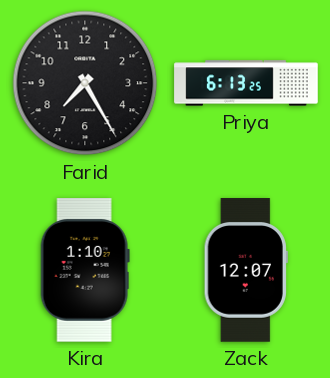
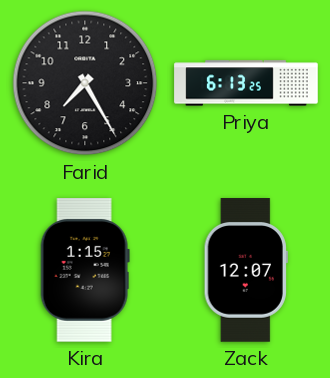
Kira: 1:10 -> 1:15 (85, 270)
